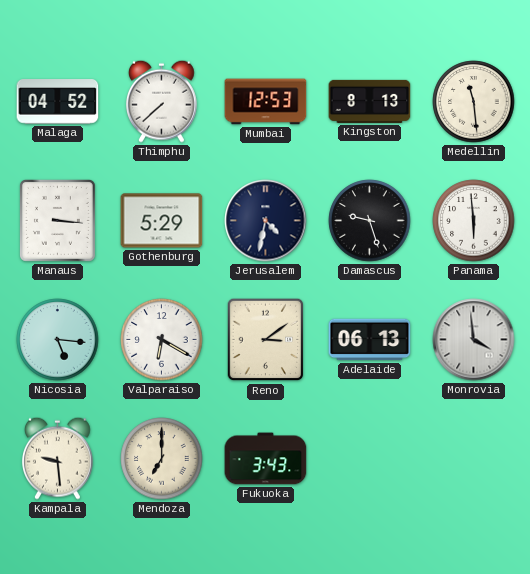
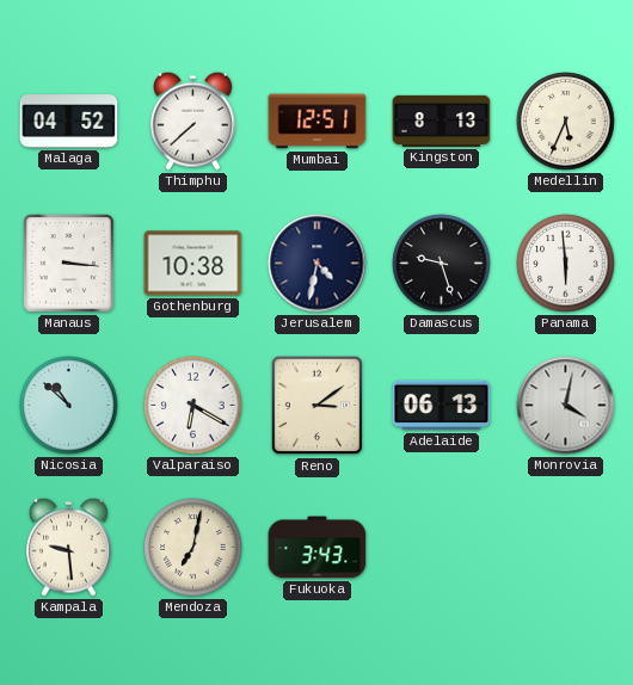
Mumbai: 12:53 -> 12:51 (318, 122)
Medellin: 11:29 -> 5:34 (566, 122)
Gothenburg: 5:29 -> 10:38 (193, 264)
Nicosia: 5:16 -> 10:52 (69, 406)
Monrovia: 3:59 -> 4:02 (566, 406)
Mendoza: 7:00 -> 7:02 (193, 548)
